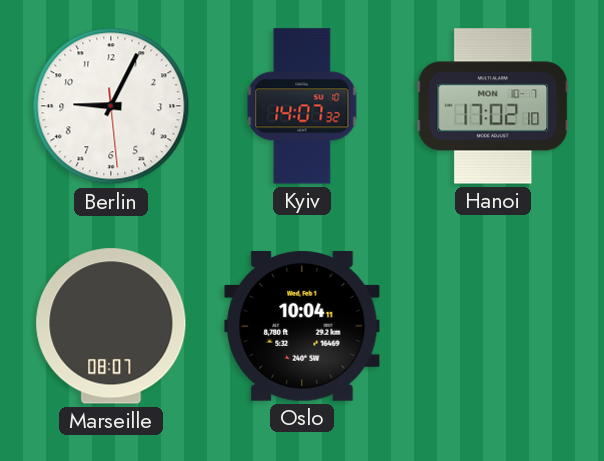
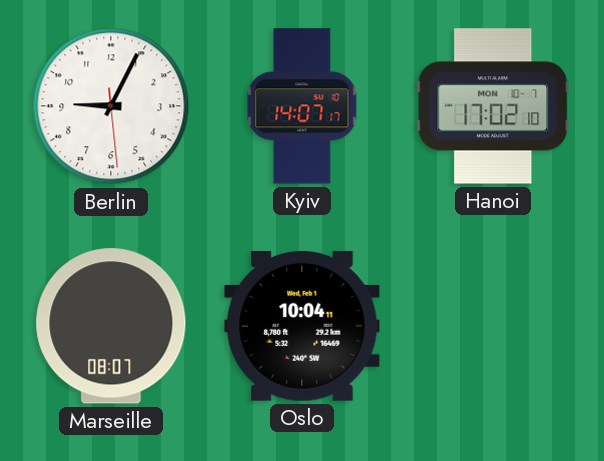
Kyiv: 14:07:32 -> 14:07:17 (302, 106)
